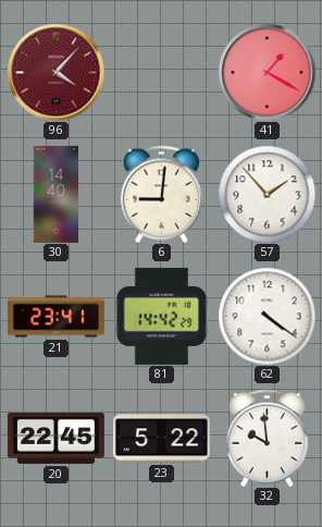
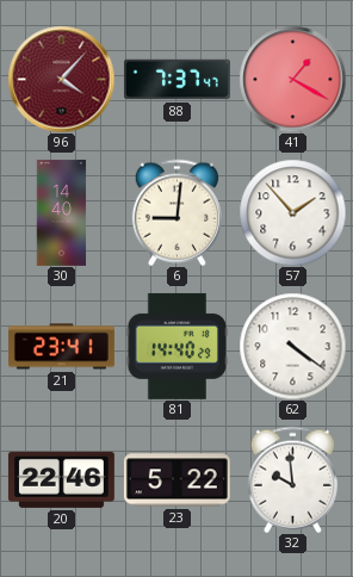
88: none -> 7:37 (176, 80)
81: 14:42 -> 14:40 (176, 346)
20: 22:45 -> 22:46 (61, 479)
